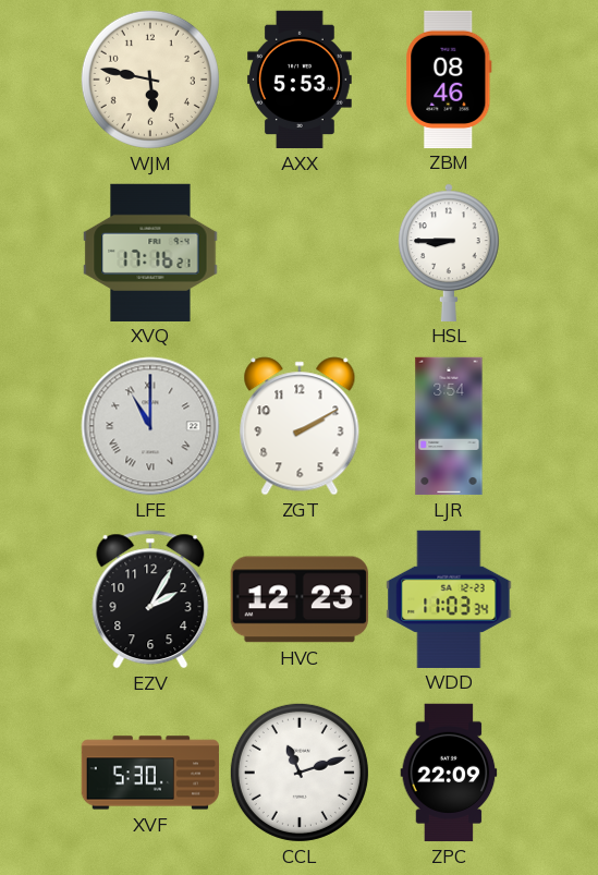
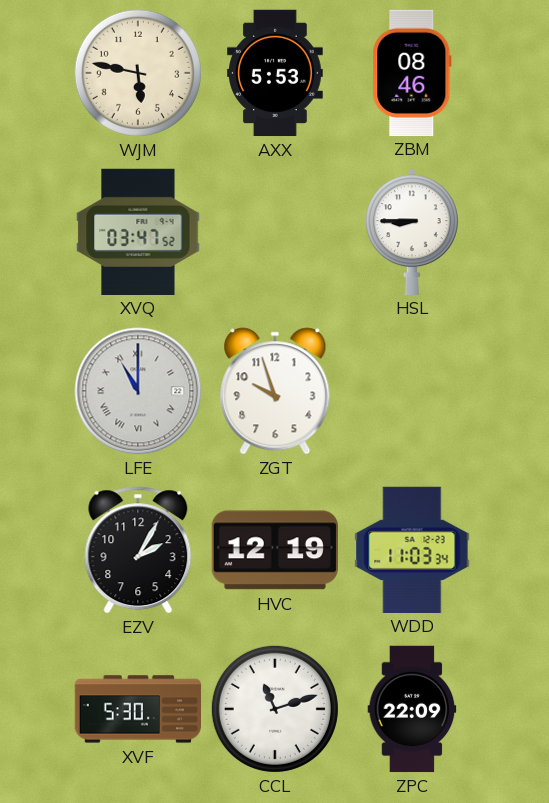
XVQ: 17:16 -> 03:47 (138, 231)
ZGT: 2:10 -> 9:57 (275, 391)
LJR: 3:54 -> none (449, 426)
HVC: 12:23 -> 12:19 (275, 550)
